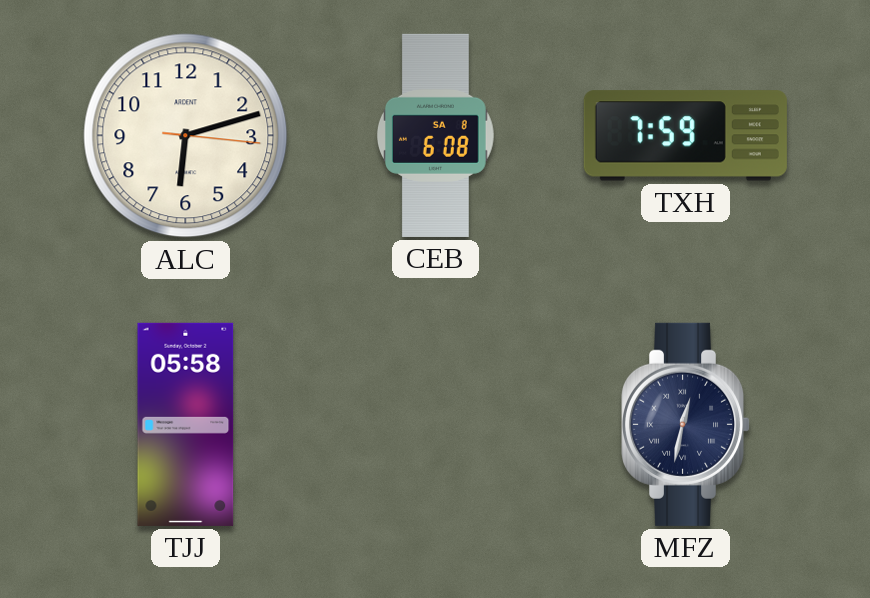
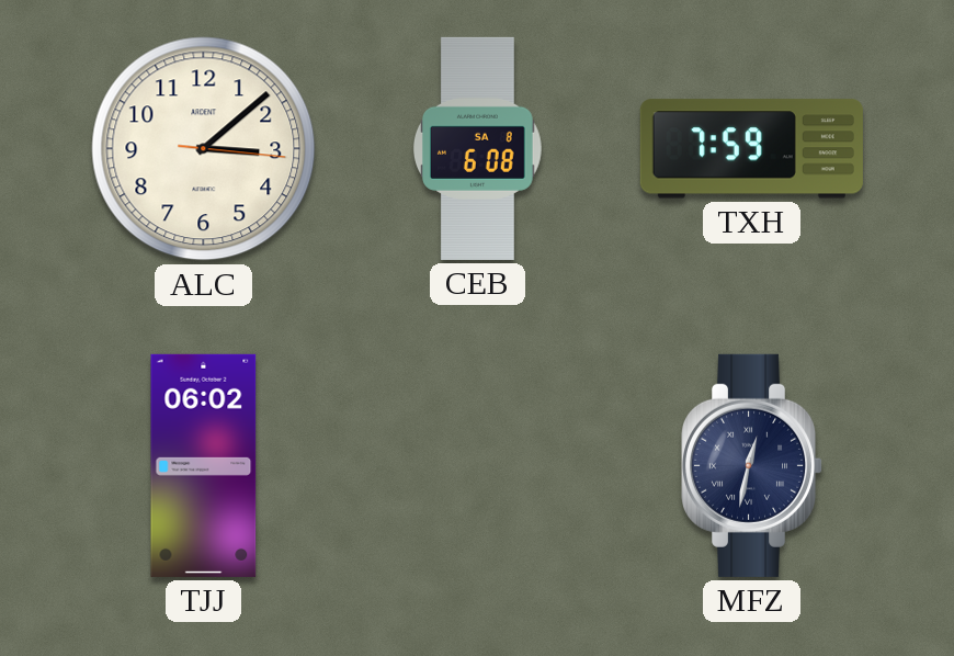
ALC: 6:12 -> 3:08 (204, 149)
TJJ: 05:58 -> 06:02 (204, 465)
